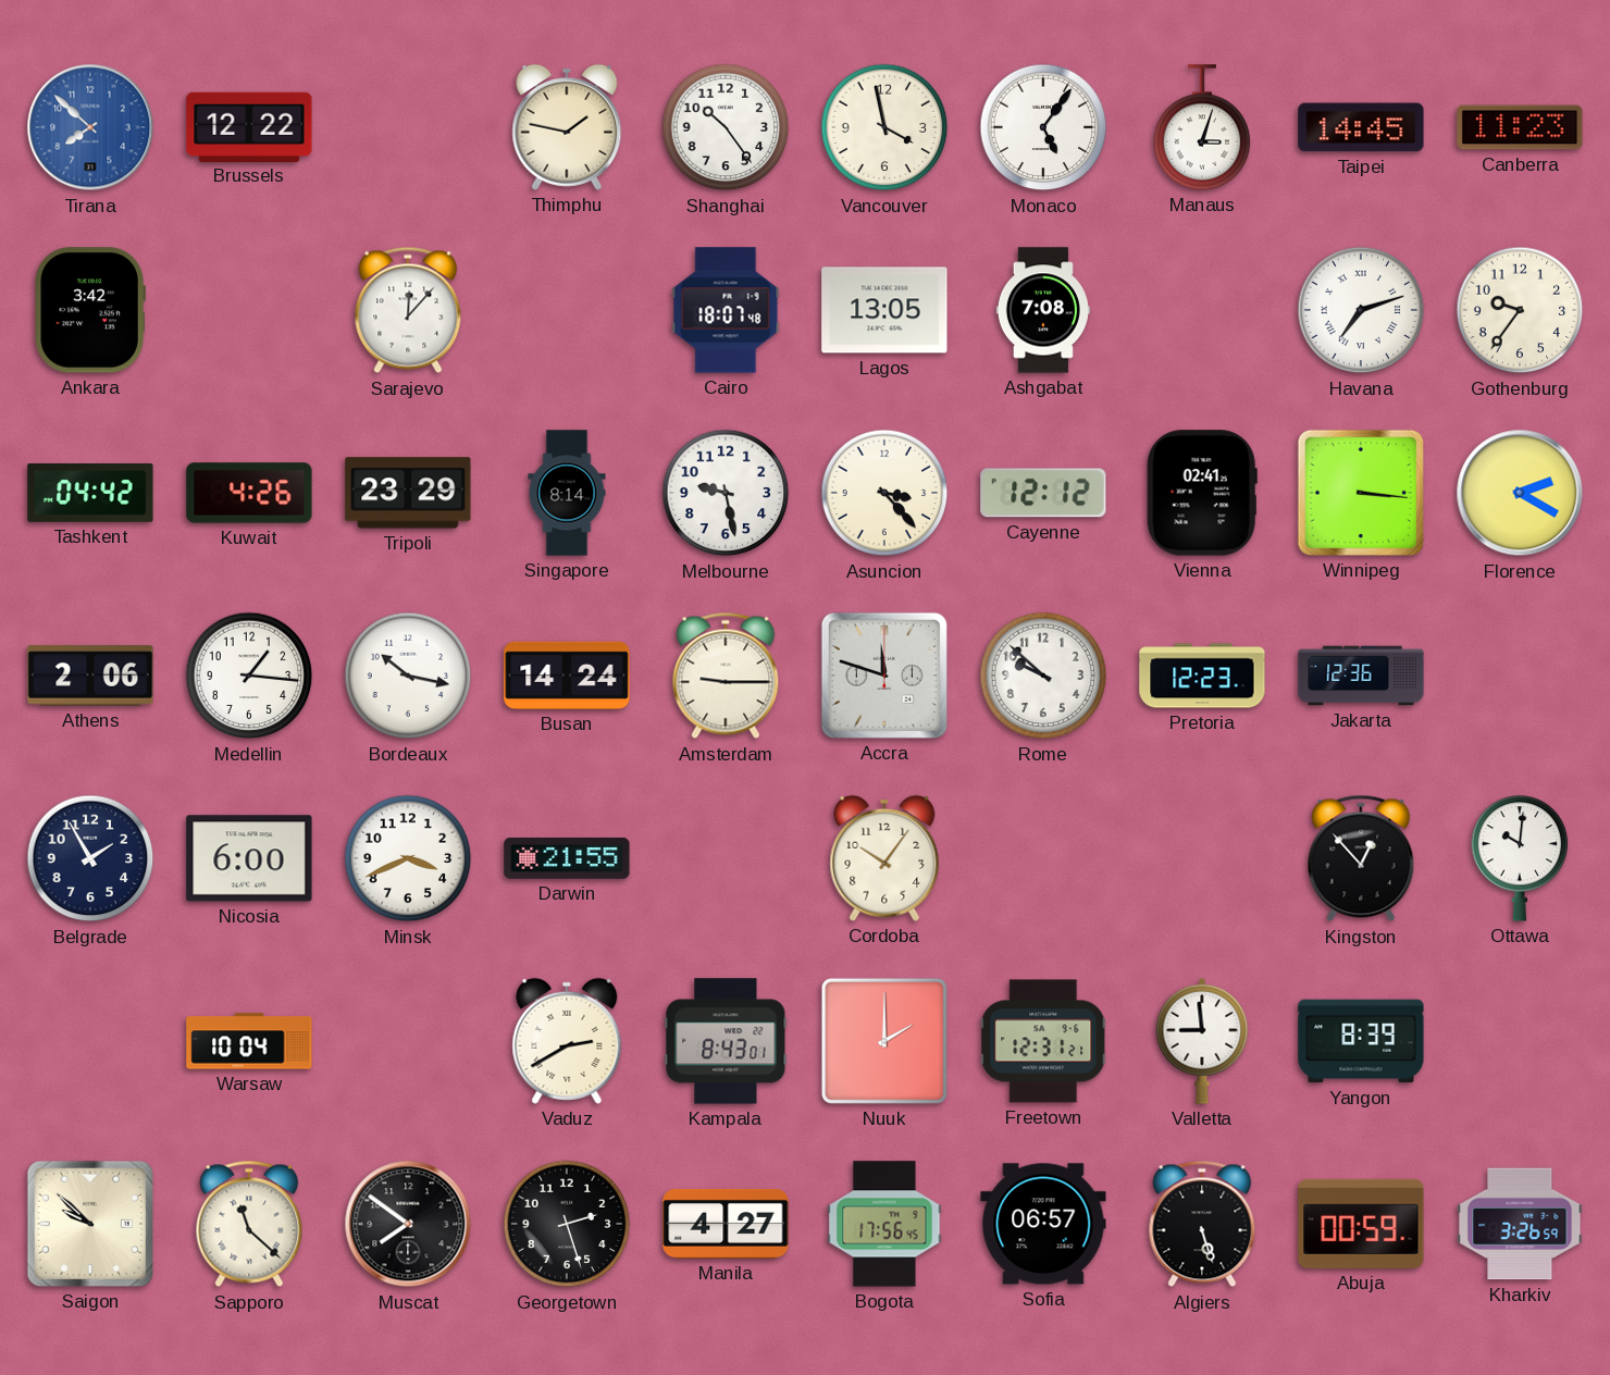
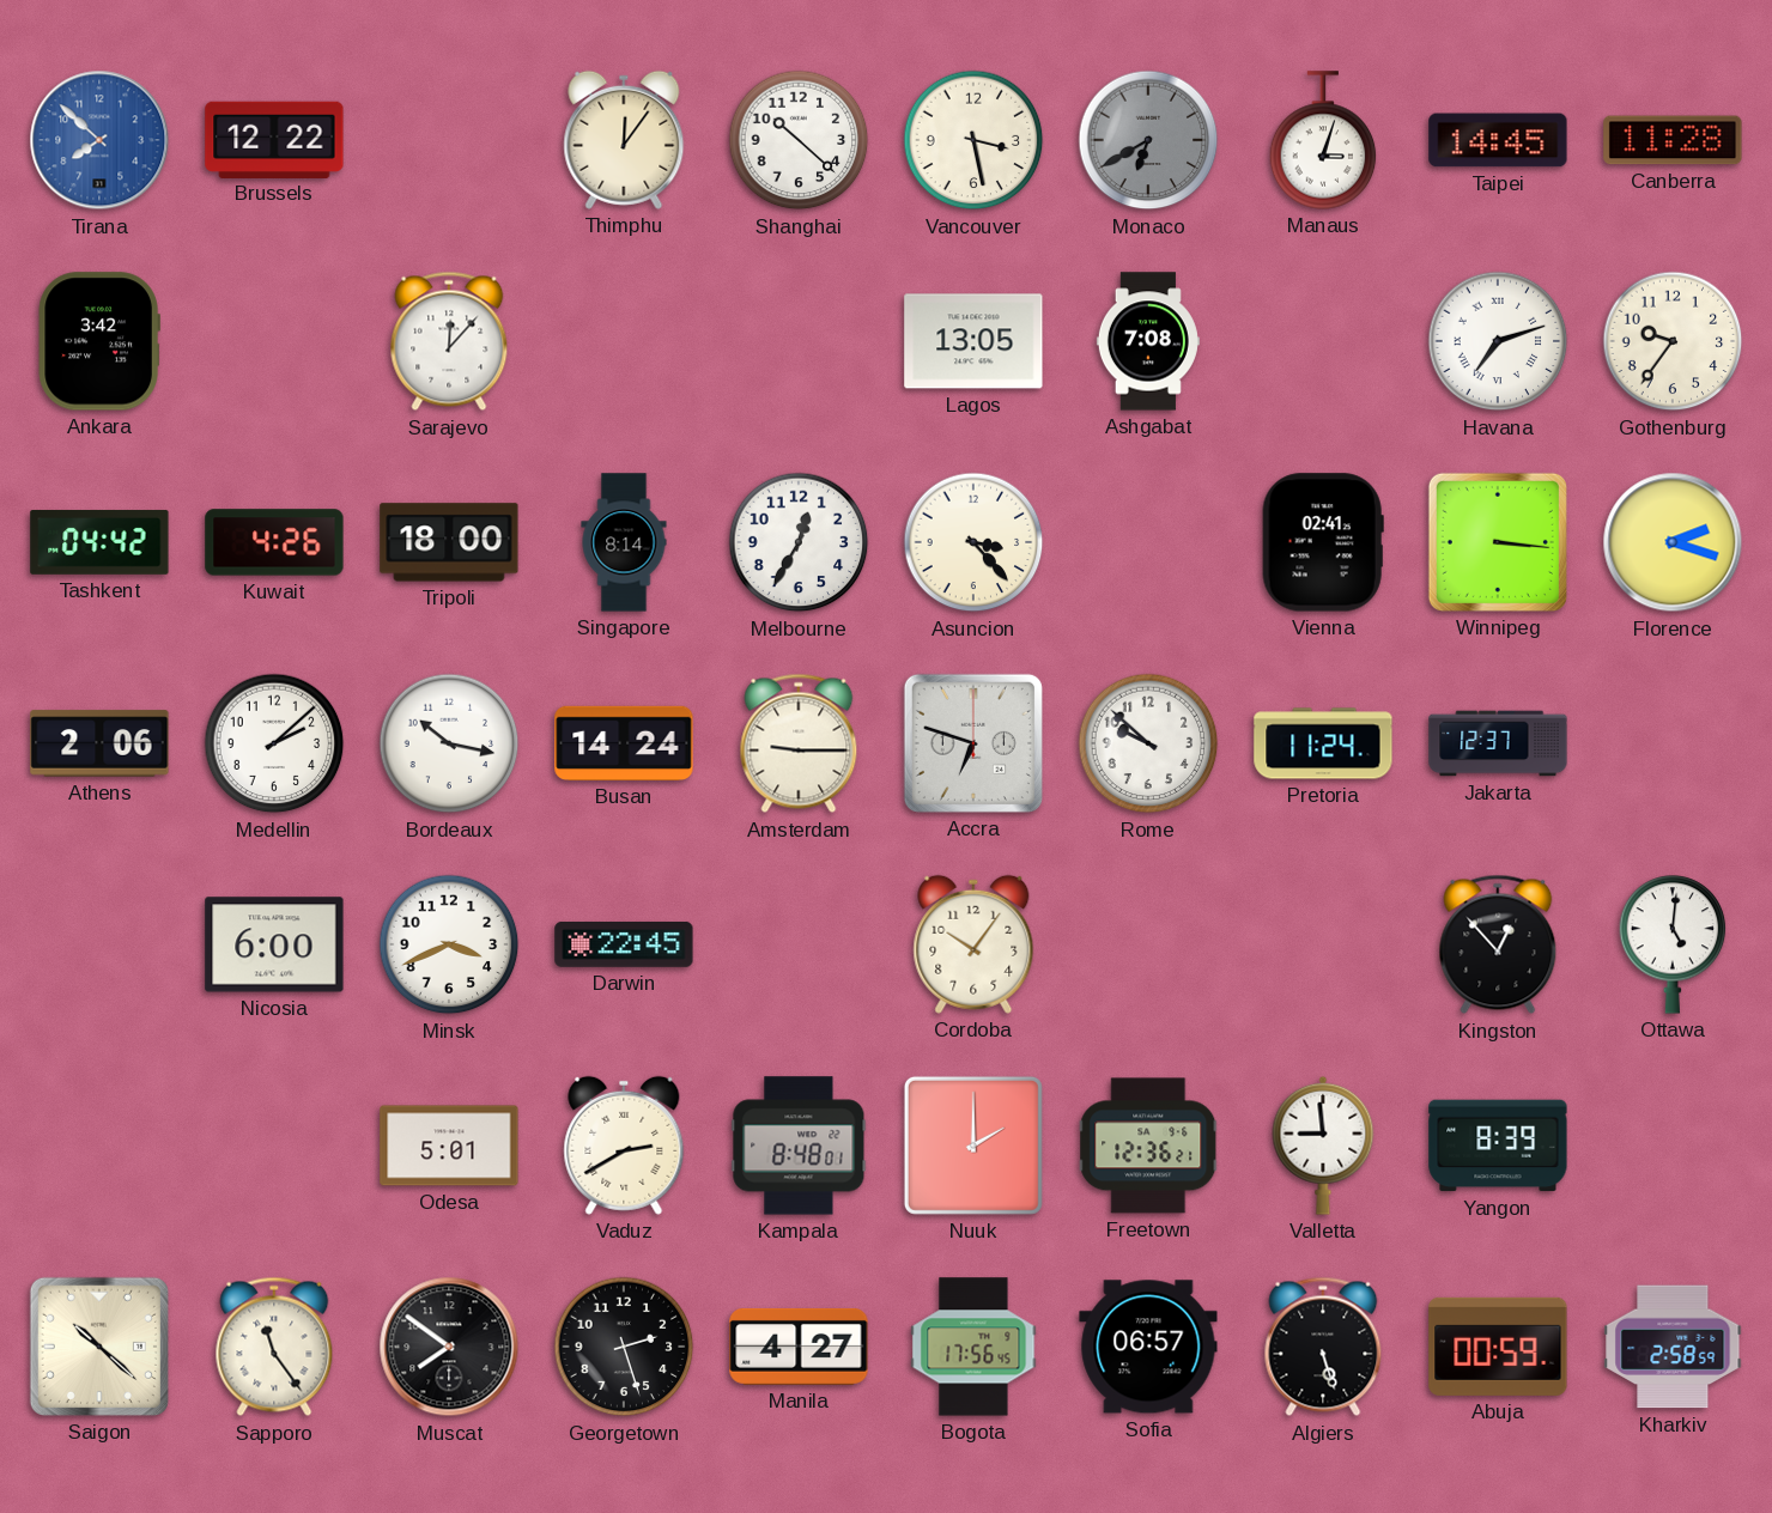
Thimphu: 1:47 -> 12:06 (624, 140)
Shanghai: 10:24 -> 10:22 (799, 140)
Vancouver: 3:58 -> 3:28 (973, 140)
Monaco: 5:06 -> 6:40 (1148, 140)
Monaco dial: white -> grey (1148, 140)
Canberra: 11:23 -> 11:28 (1673, 140)
Cairo: 18:07 -> none (726, 310)
Tripoli: 23:29 -> 18:00 (449, 542)
Melbourne: 9:28 -> 12:35 (799, 542)
Cayenne: 12:12 -> none (1043, 493)
Florence: 2:20 -> 2:18 (1673, 542)
Medellin: 1:16 -> 2:08 (274, 743)
Accra: 11:48 -> 6:48 (973, 743)
Pretoria: 12:23 -> 11:24 (1323, 743)
Jakarta: 12:36 -> 12:37 (1498, 743)
Belgrade: 1:55 -> none (90, 858)
Darwin: 21:55 -> 22:45 (624, 944)
Ottawa: 10:01 -> 5:01 (1673, 944)
Warsaw: 10:04 -> none (249, 1041)
Odesa: none -> 5:01 (449, 1146)
Kampala: 8:43 -> 8:48 (799, 1146)
Freetown: 12:31 -> 12:36 (1148, 1146)
Saigon: 9:52 -> 10:22 (99, 1347)
Sapporo: 11:22 -> 11:24 (274, 1347)
Kharkiv: 3:26 -> 2:58 (1673, 1347)
